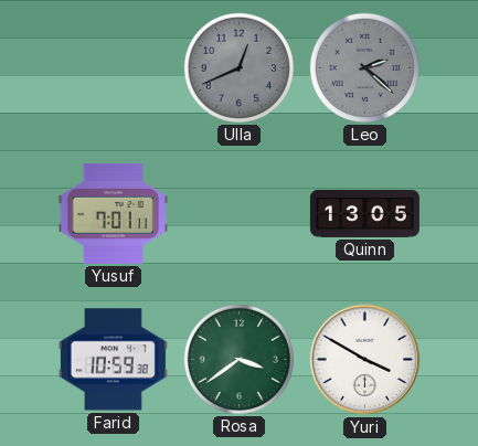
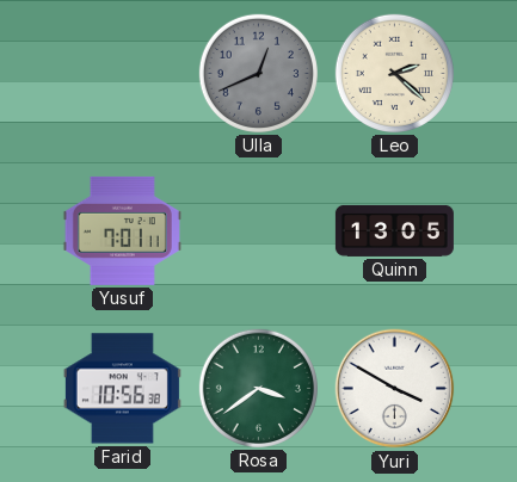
Leo dial: grey -> cream (394, 73)
Farid: 10:59 -> 10:56 (122, 389)
